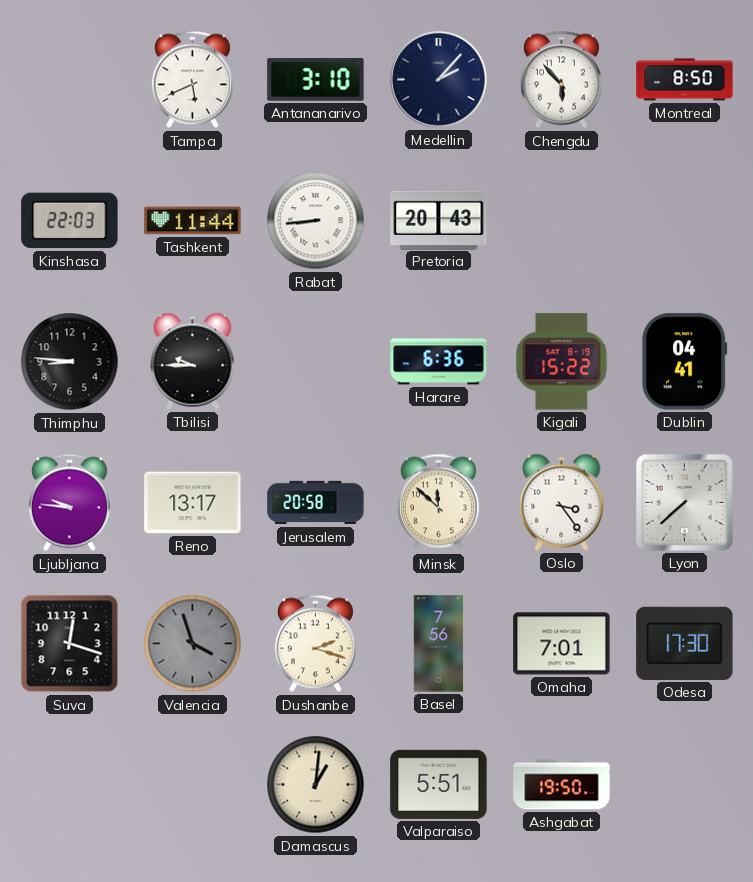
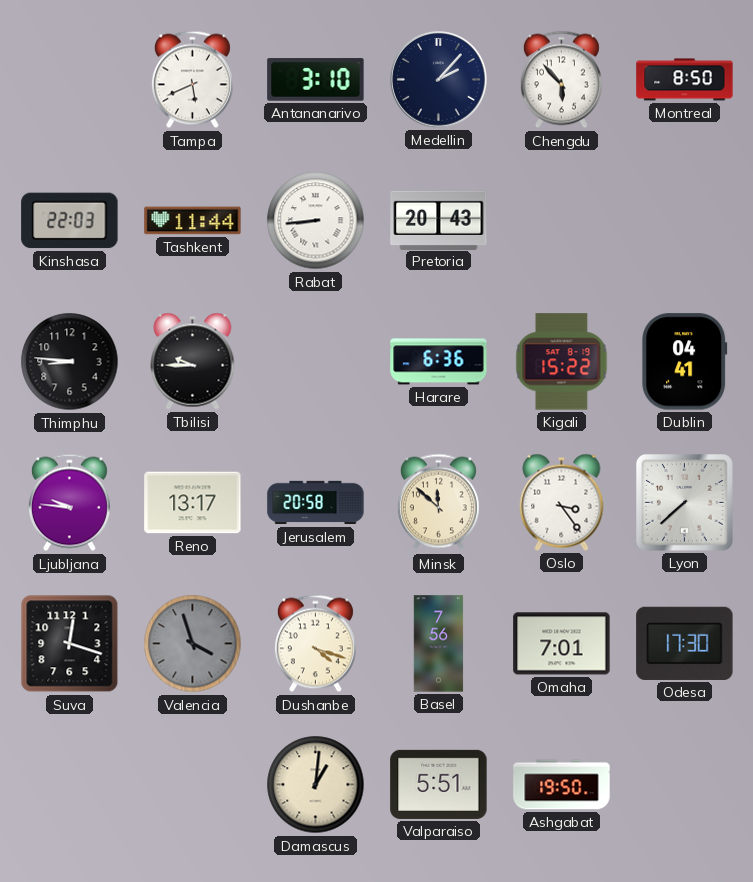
Dushanbe: 2:18 -> 4:18 (315, 644)
